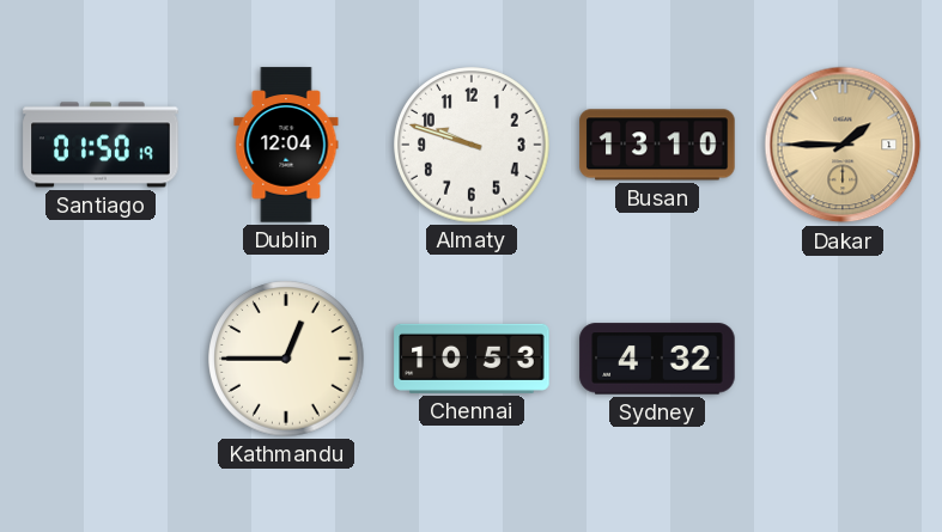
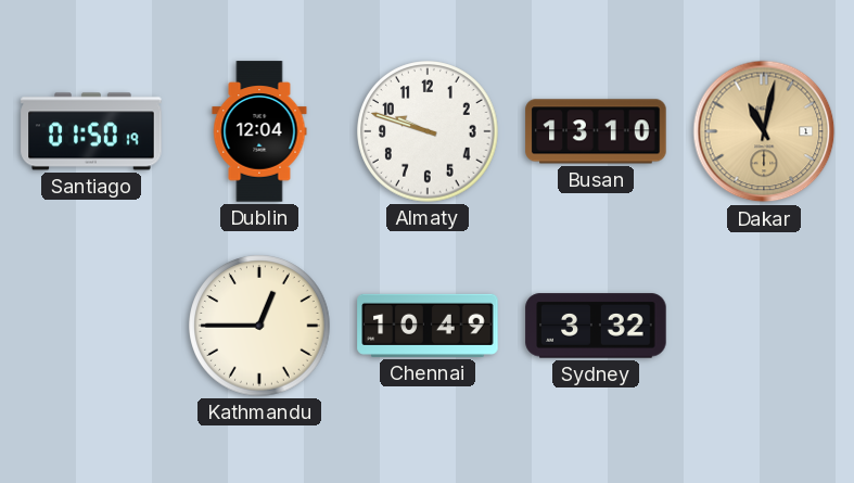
Dakar: 1:45 -> 11:02 (764, 131)
Chennai: 10:53 -> 10:49 (428, 326)
Sydney: 4:32 -> 3:32 (596, 326)
